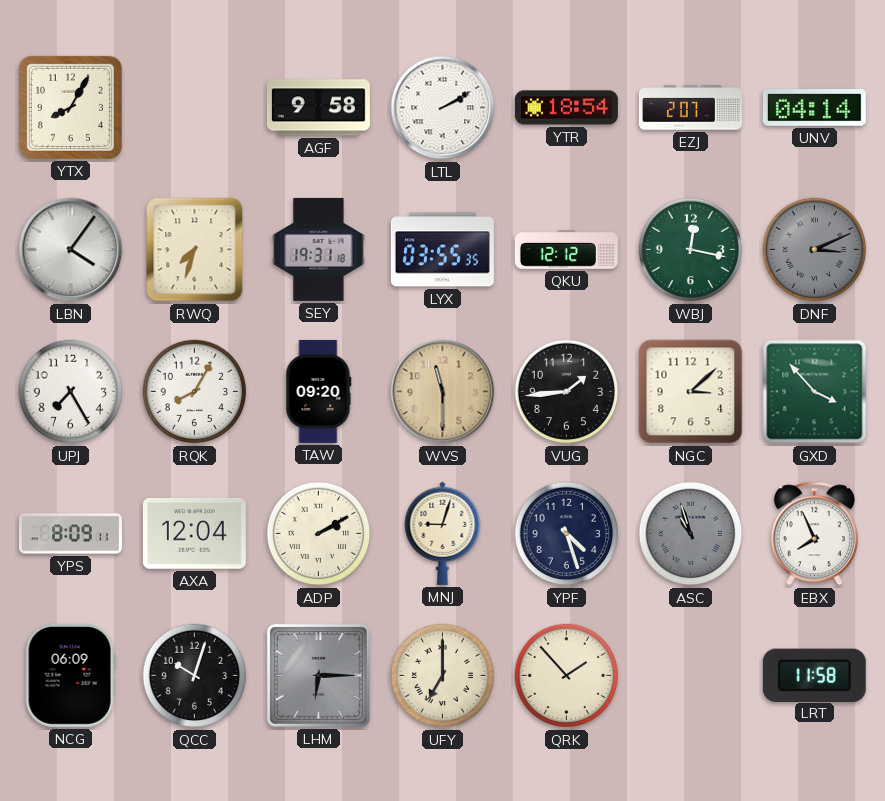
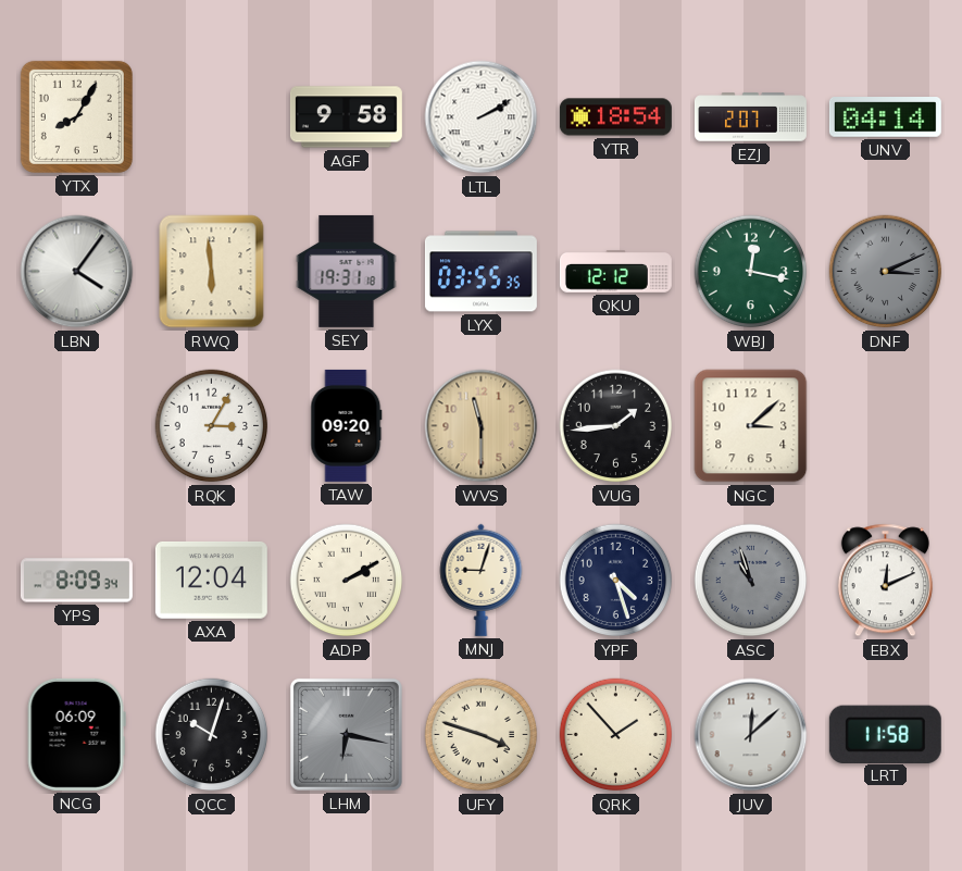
RWQ: 7:33 -> 5:59 (212, 272)
UPJ: 7:25 -> none (71, 392)
RQK: 8:05 -> 3:05 (212, 426)
GXD: 3:53 -> none (815, 392)
YPS: 8:09:11 -> 8:09:34 (76, 581)
EBX: 7:56 -> 12:11 (885, 581)
LHM: 6:15 -> 6:17 (346, 734)
UFY: 7:00 -> 3:48 (482, 735)
JUV: none -> 12:08 (751, 735)
